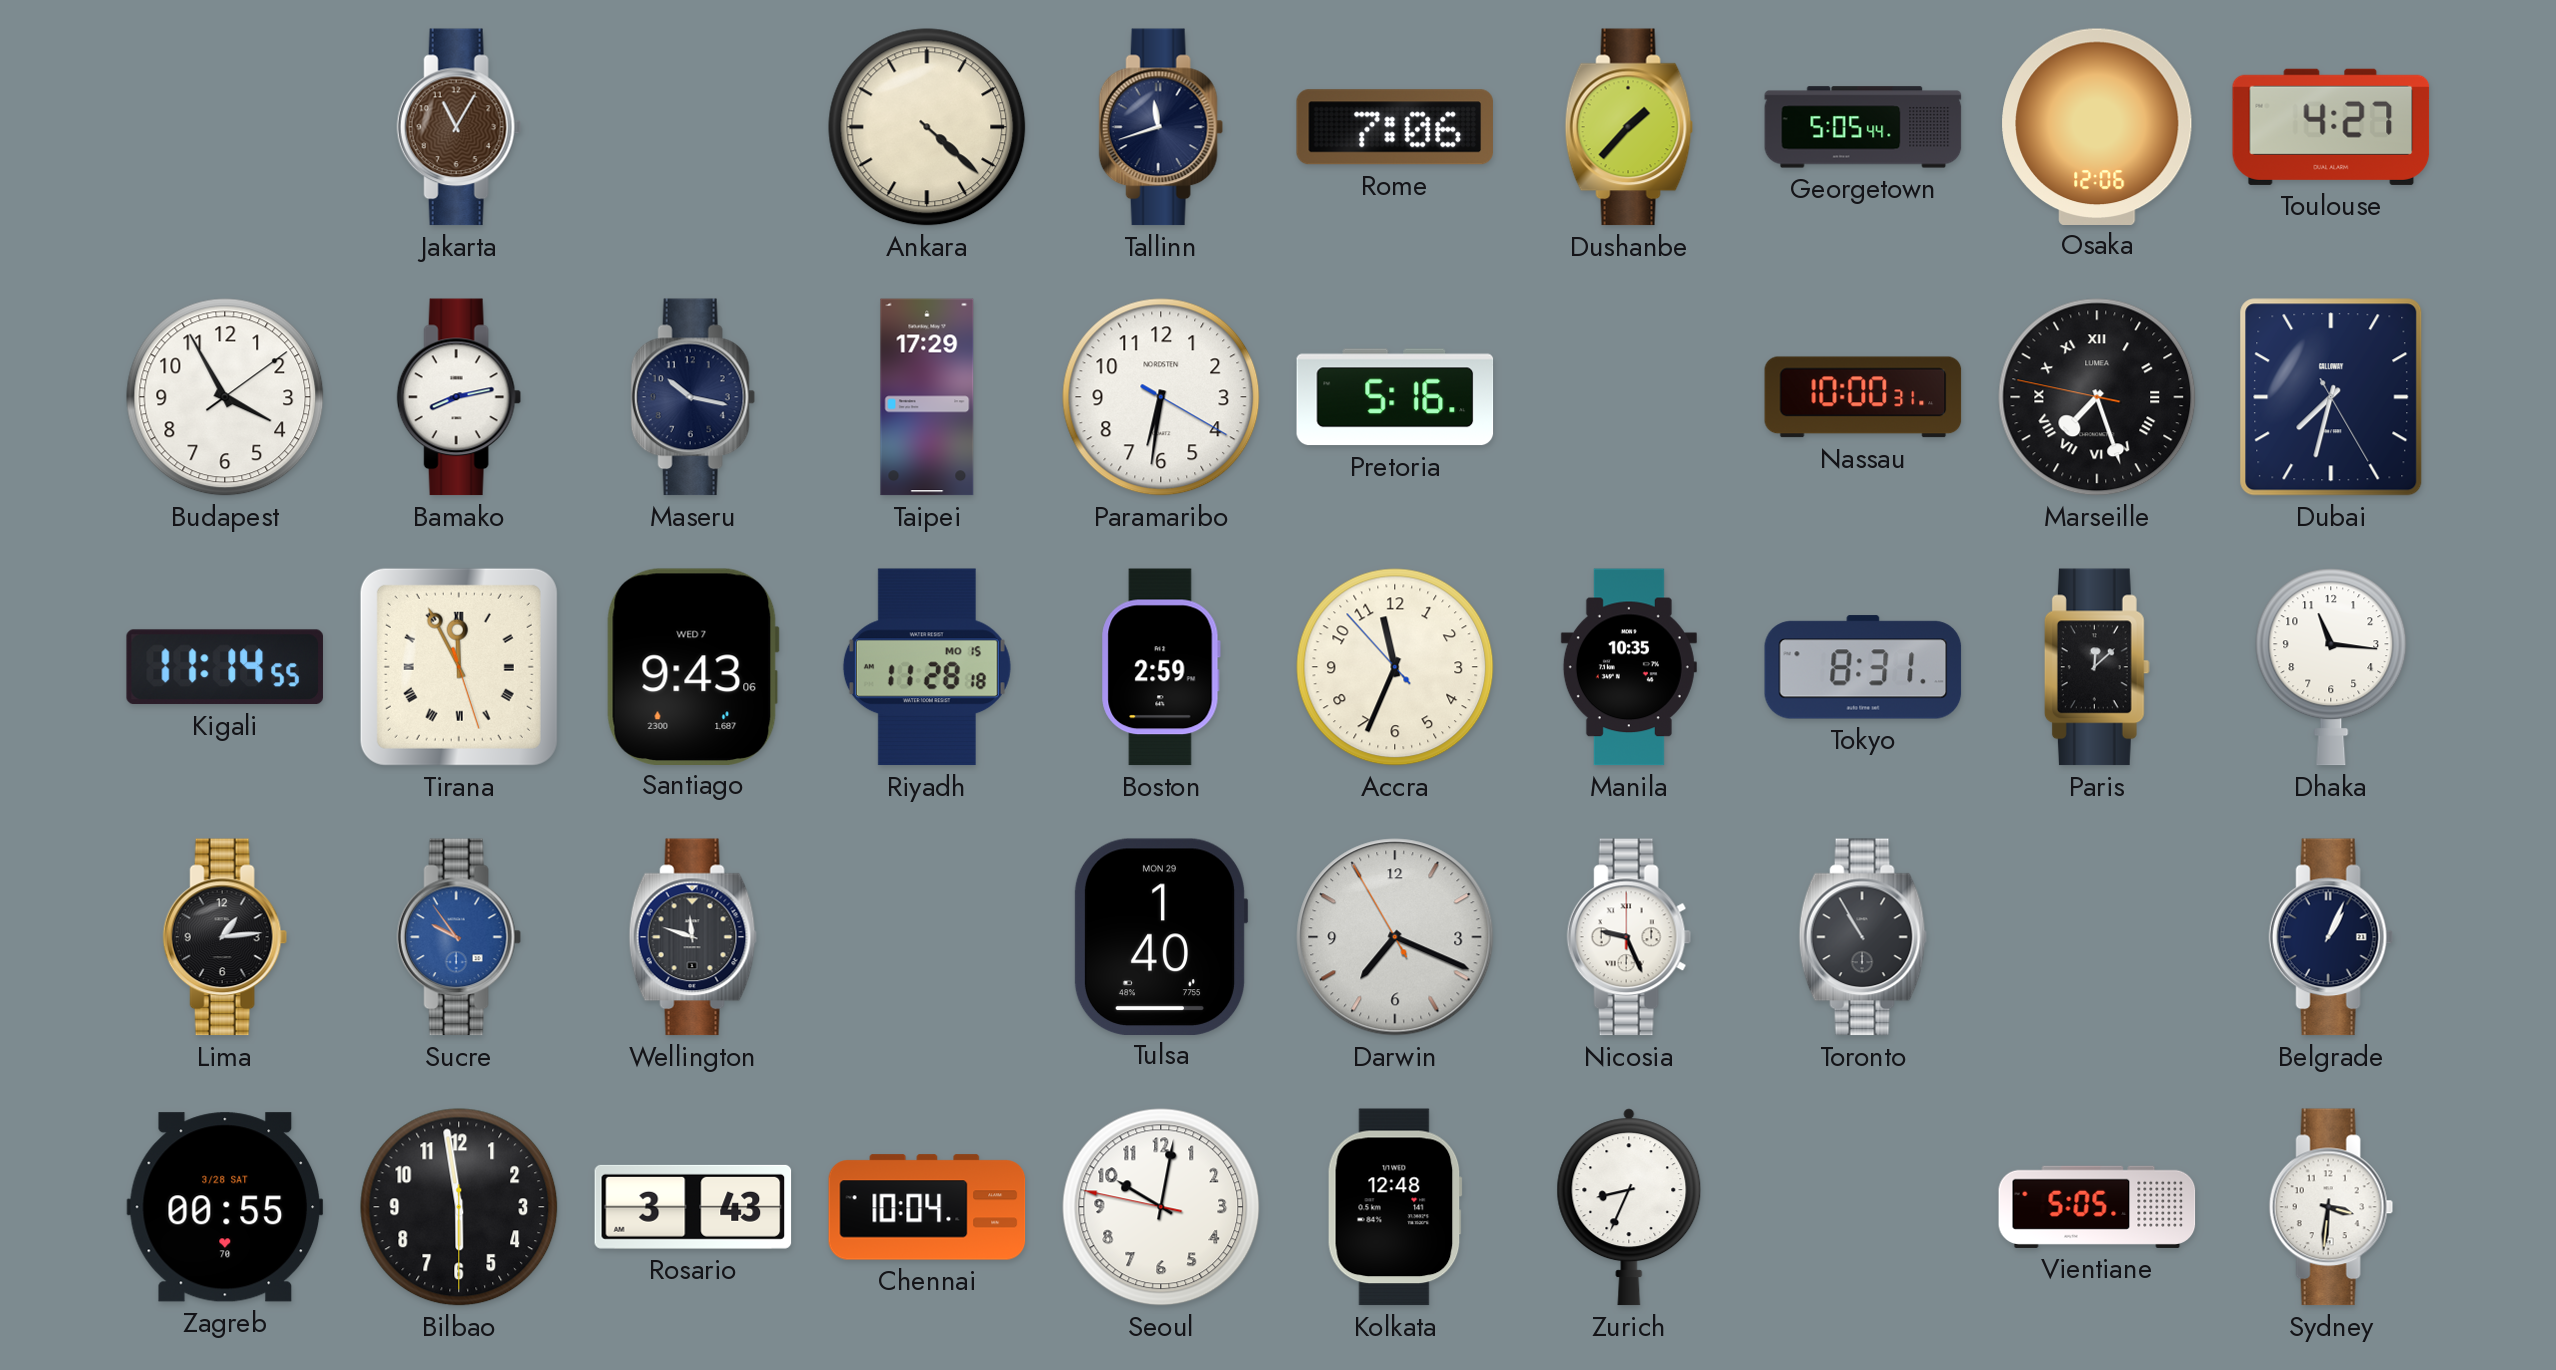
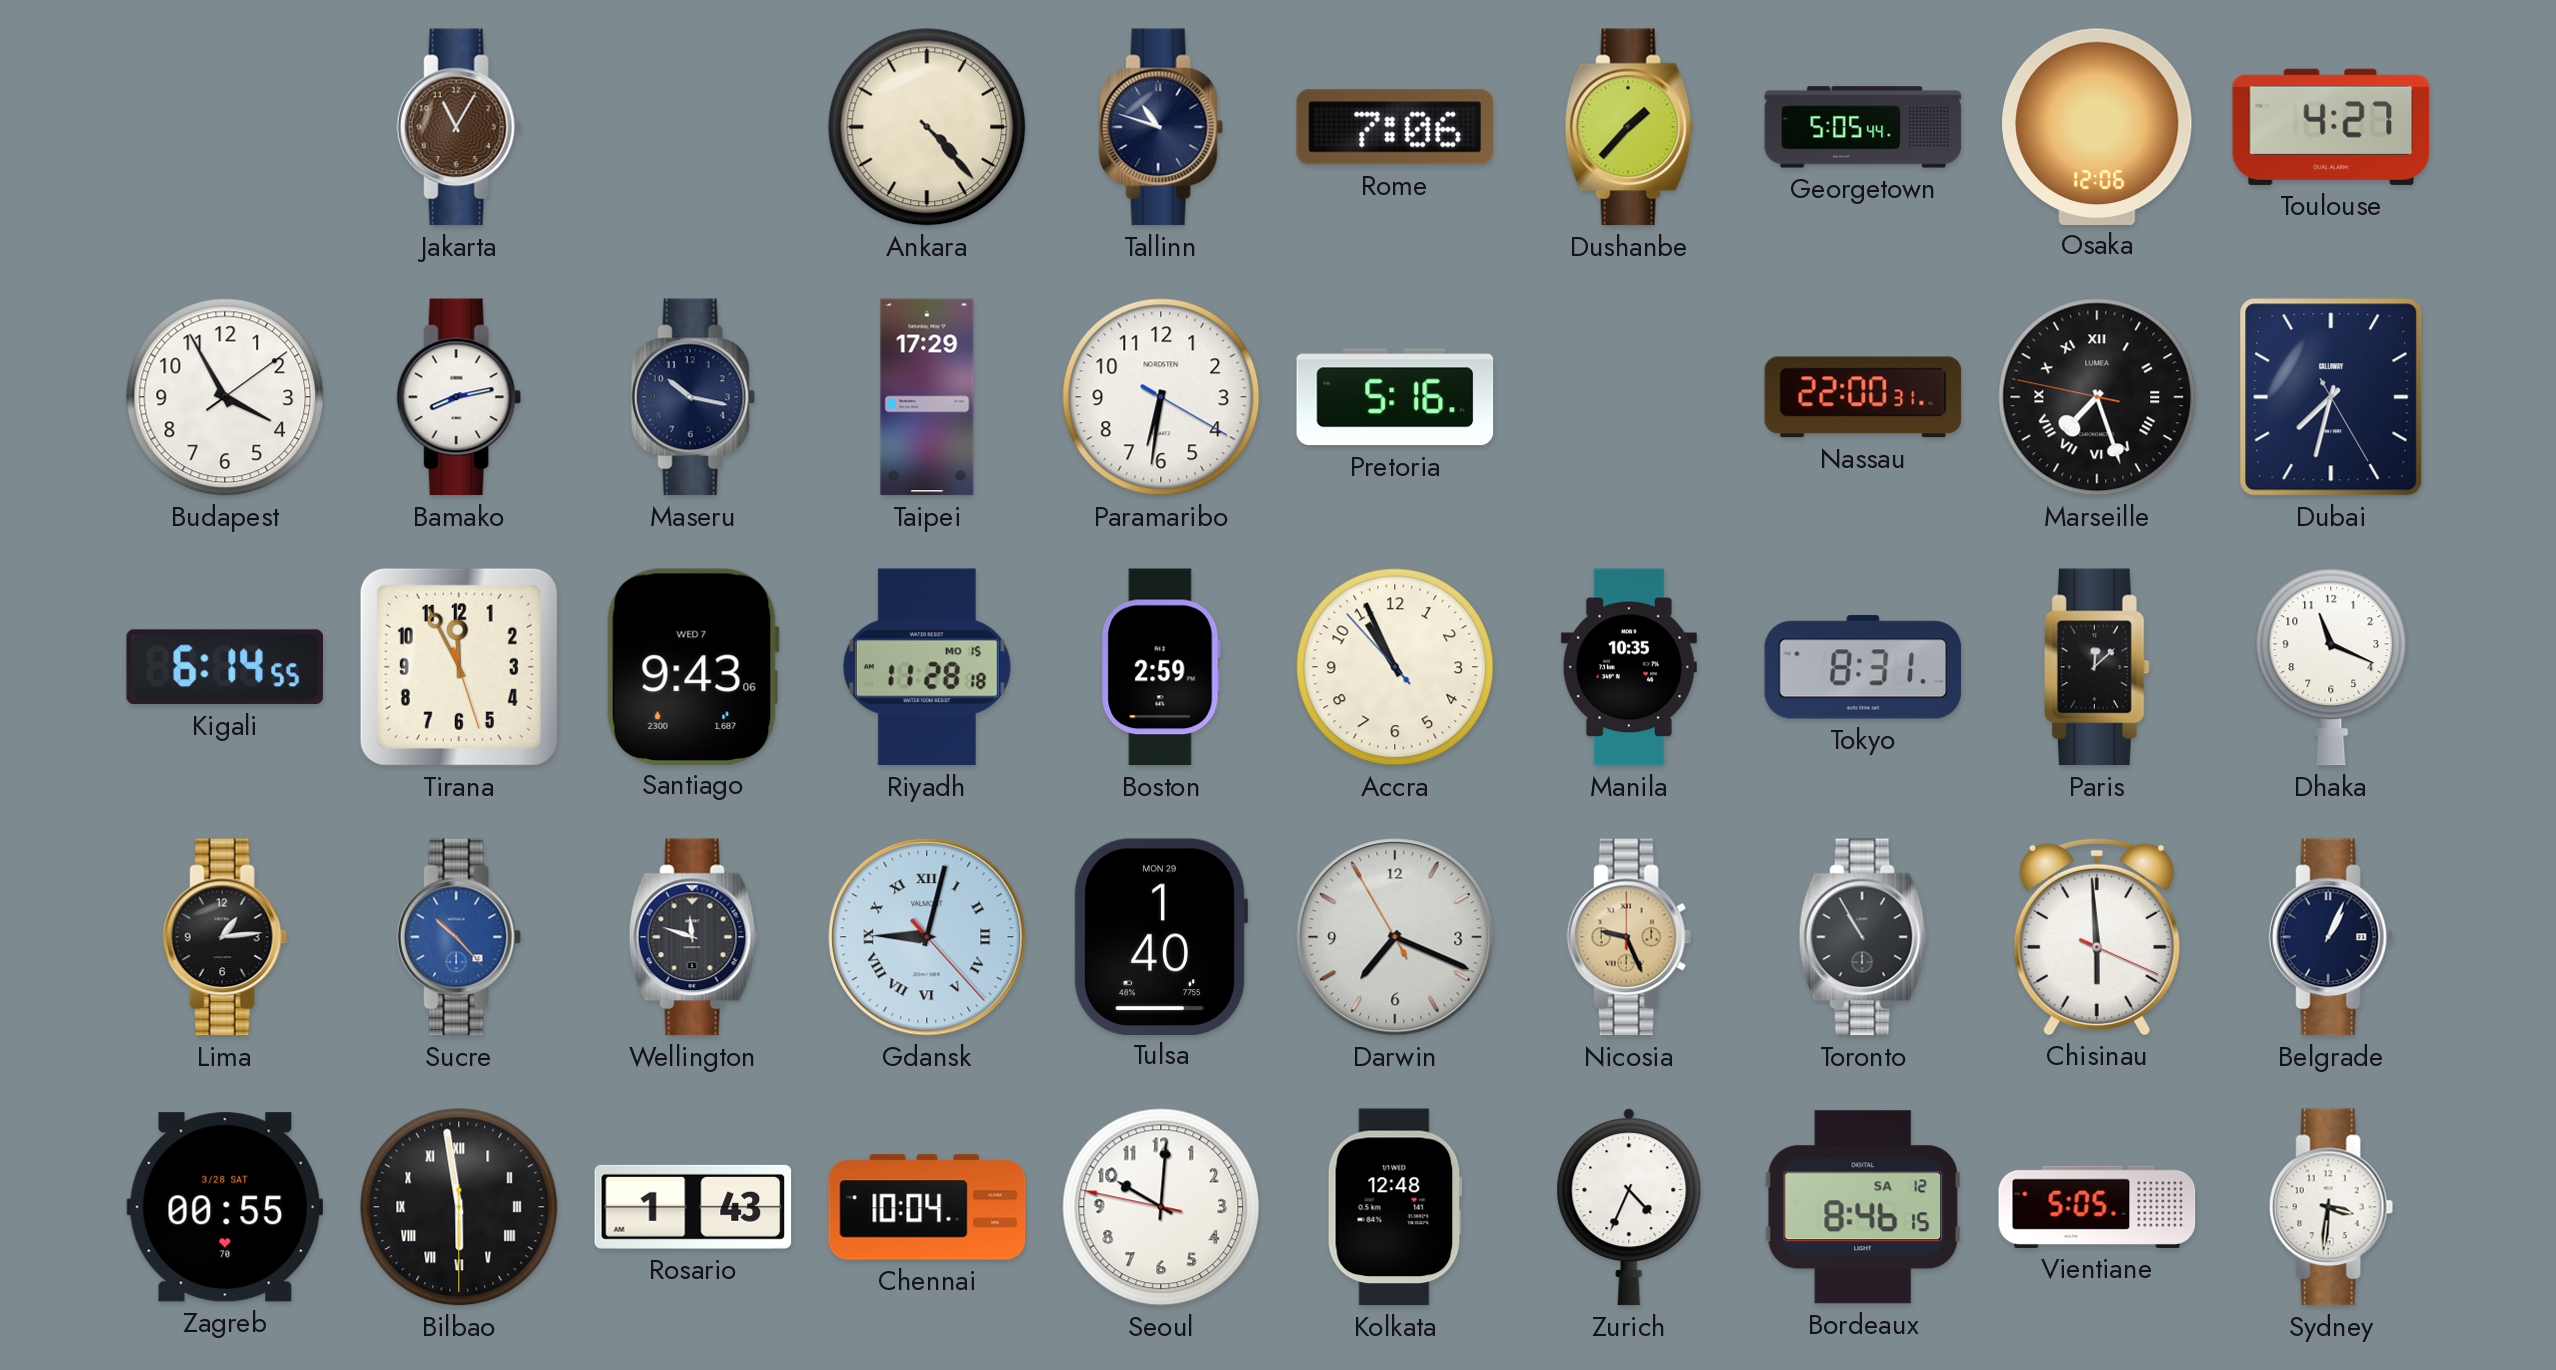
Ankara: 4:22 -> 4:23 (927, 127)
Tallinn: 11:42 -> 10:48 (1161, 127)
Nassau: 10:00 -> 22:00 (1863, 397)
Kigali: 11:14 -> 6:14 (225, 667)
Tirana numerals: Roman -> Arabic (459, 667)
Accra: 11:33 -> 10:55 (1395, 667)
Dhaka: 11:16 -> 11:19 (2331, 667)
Sucre: 9:54 -> 10:23 (459, 937)
Gdansk: none -> 9:02 (927, 937)
Nicosia dial: white -> champagne (1629, 937)
Chisinau: none -> 5:59 (2097, 936)
Bilbao numerals: Arabic -> Roman (459, 1207)
Rosario: 3:43 -> 1:43 (693, 1207)
Seoul: 10:01 -> 10:00 (1161, 1207)
Zurich: 8:34 -> 4:34 (1629, 1207)
Bordeaux: none -> 8:46 (1862, 1207)
